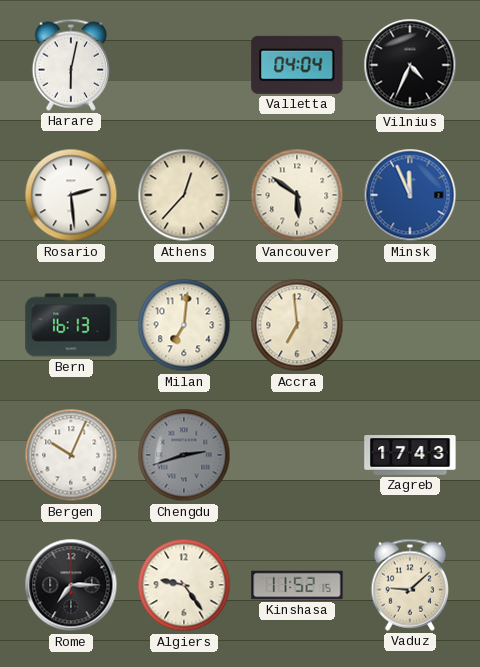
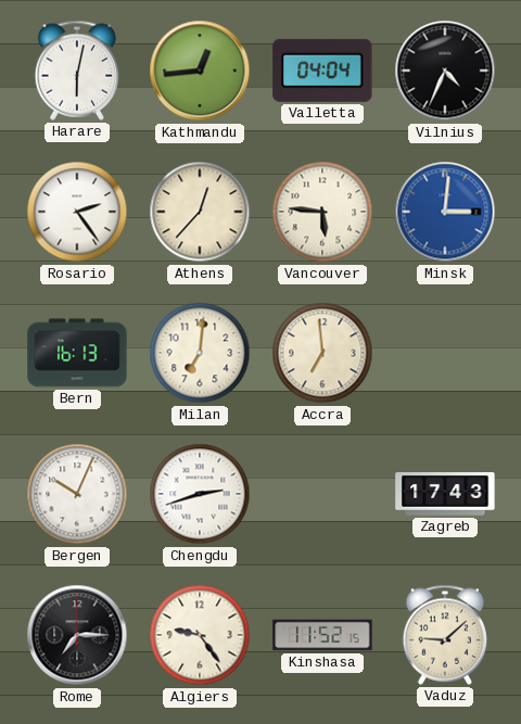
Kathmandu: none -> 12:44 (200, 71)
Rosario: 2:29 -> 2:24 (77, 212)
Vancouver: 5:51 -> 5:46 (322, 212)
Minsk: 11:56 -> 3:01 (445, 212)
Chengdu dial: grey -> white (200, 494)
